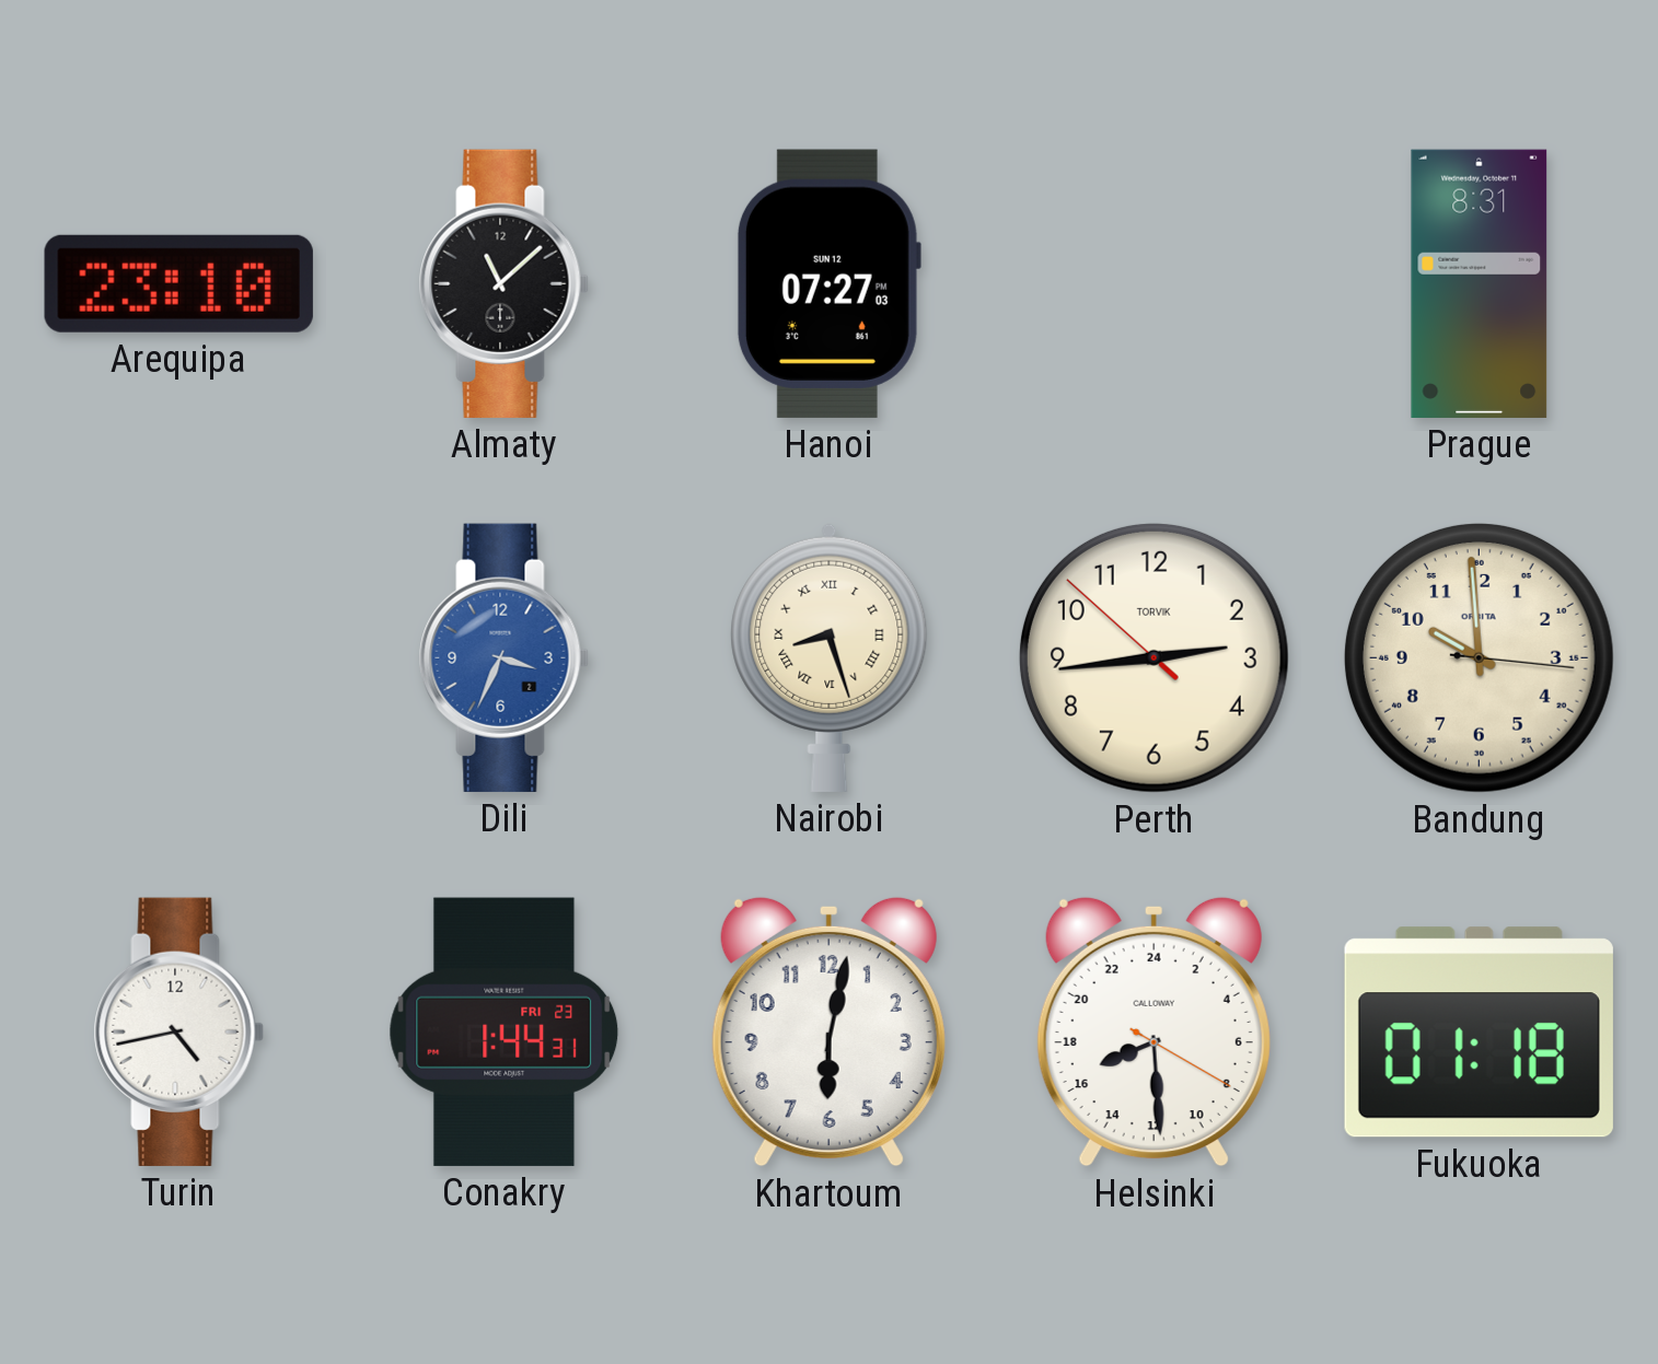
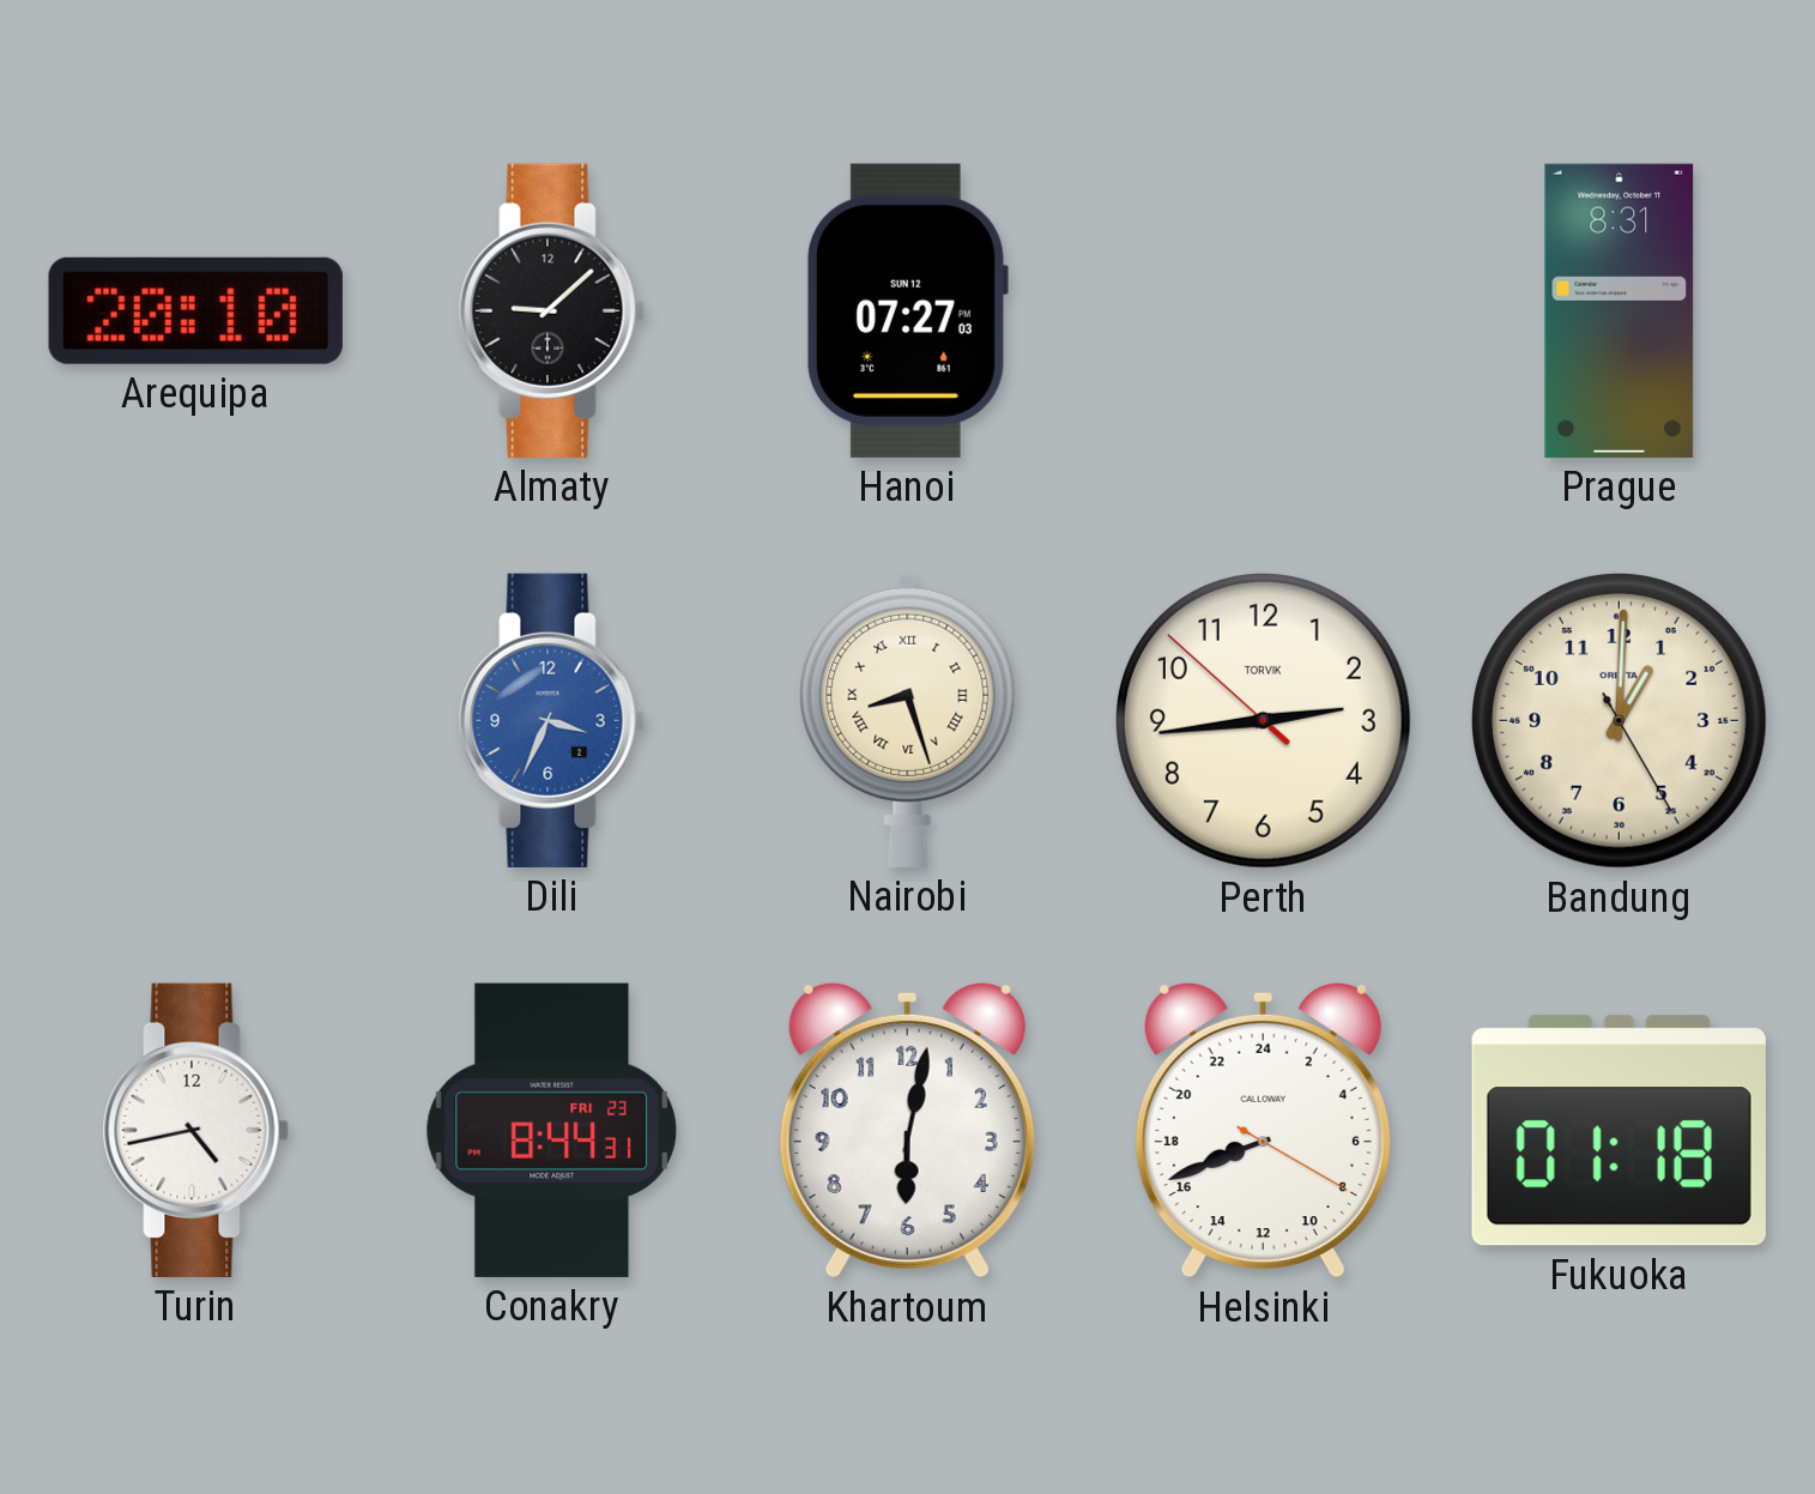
Arequipa: 23:10 -> 20:10 (195, 310)
Almaty: 11:08 -> 9:08 (551, 310)
Bandung: 9:59 -> 1:00 (1619, 720)
Conakry: 1:44 -> 8:44 (552, 1130)
Helsinki: 16:29 -> 16:41 (1263, 1130)
